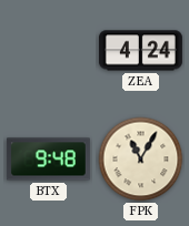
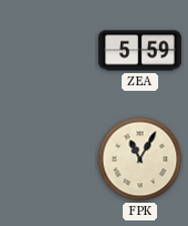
ZEA: 4:24 -> 5:59 (139, 51)
BTX: 9:48 -> none (48, 160)
